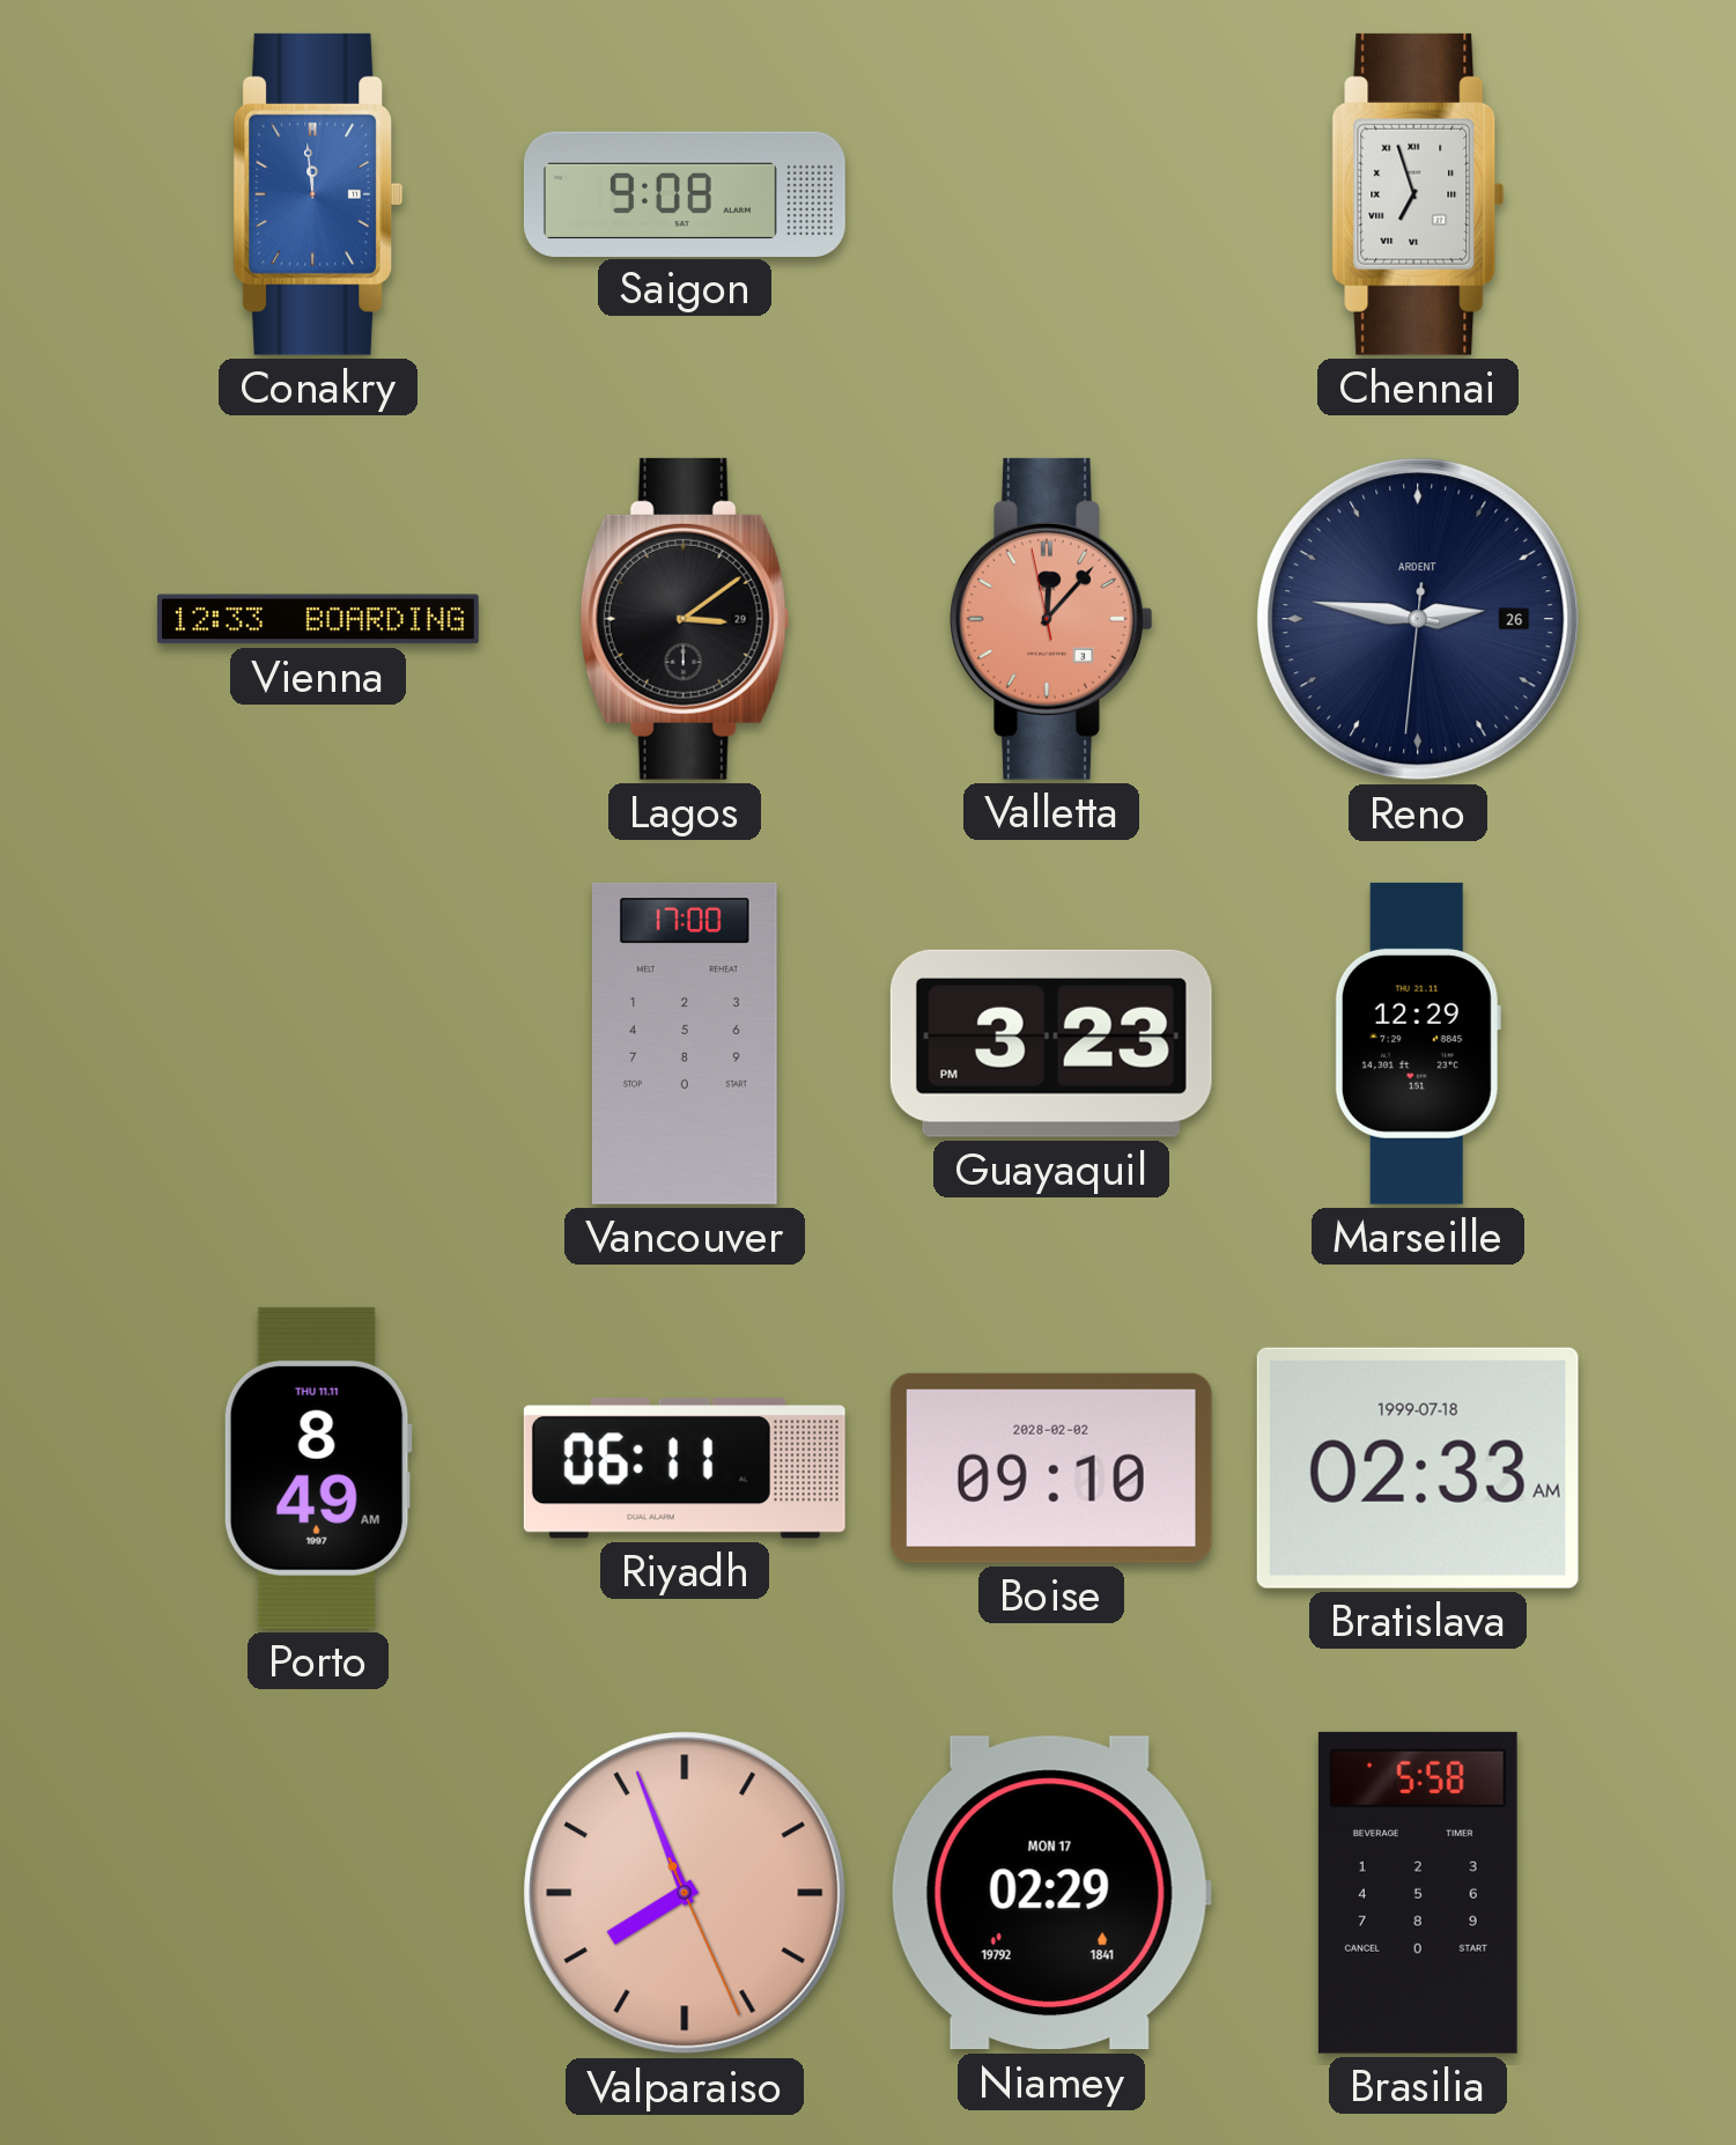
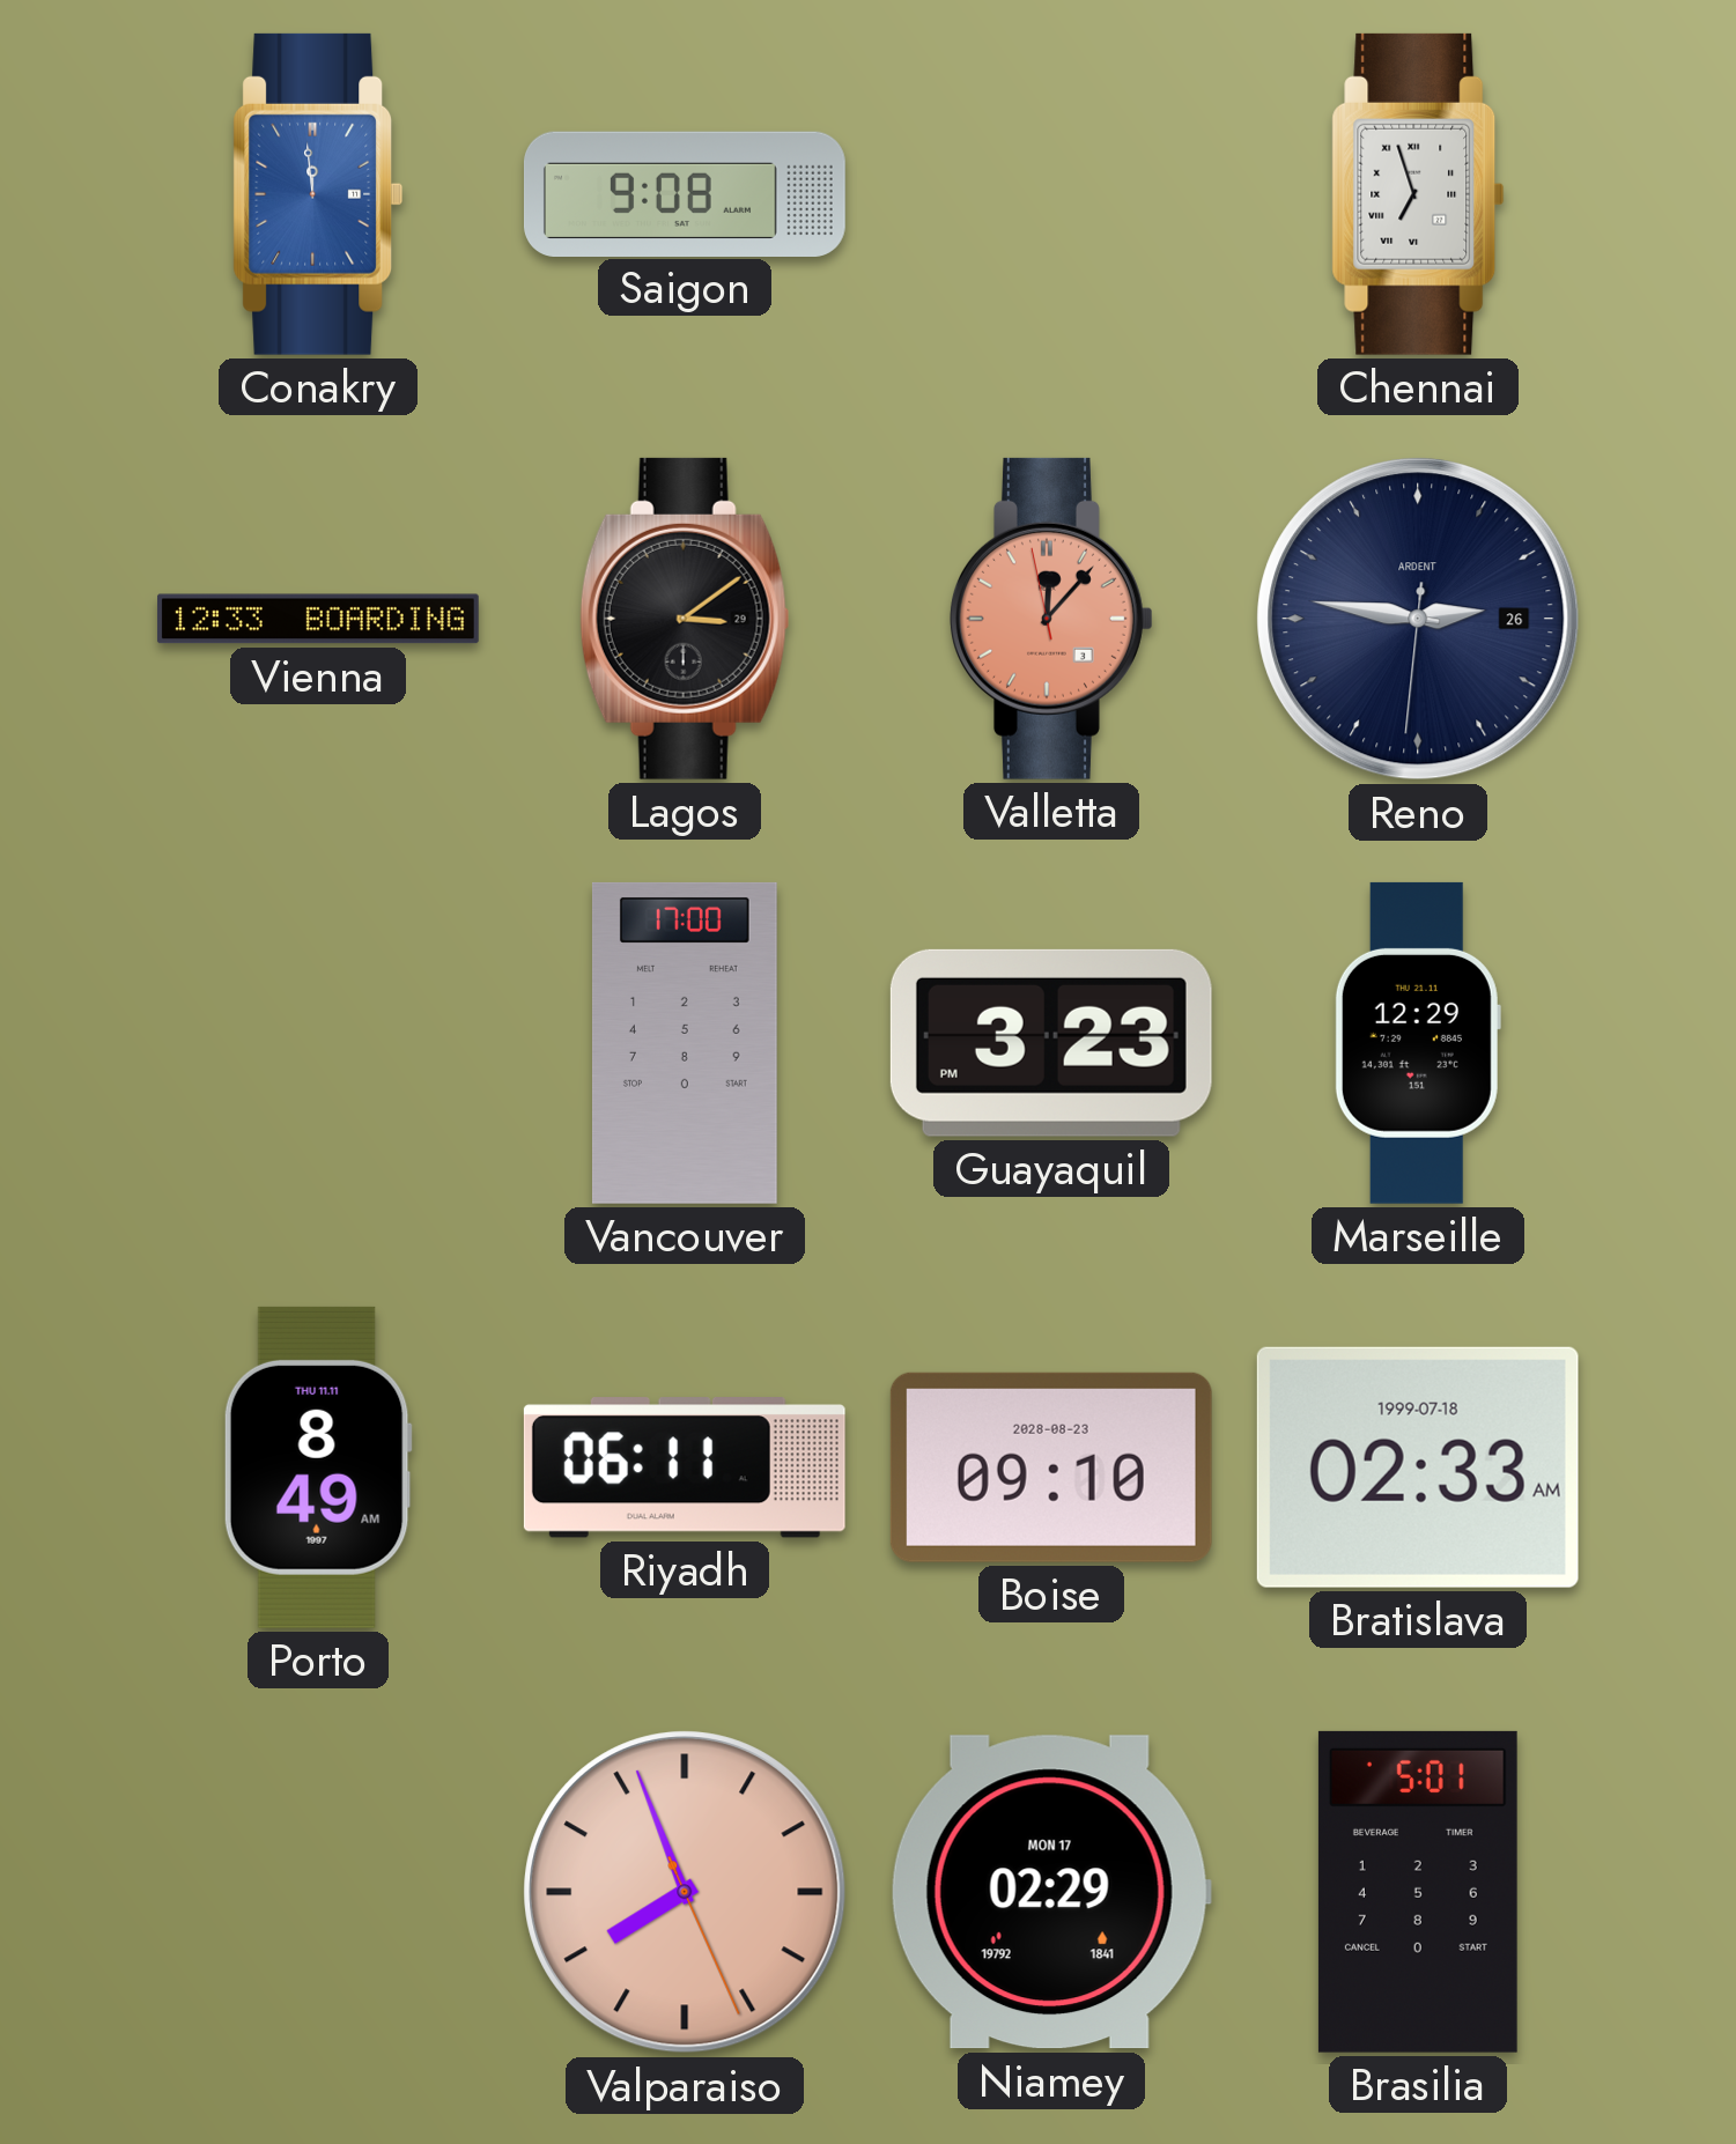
Boise date: 2028-02-02 -> 2028-08-23 (1051, 1467)
Brasilia: 5:58 -> 5:01 (1418, 1892)
